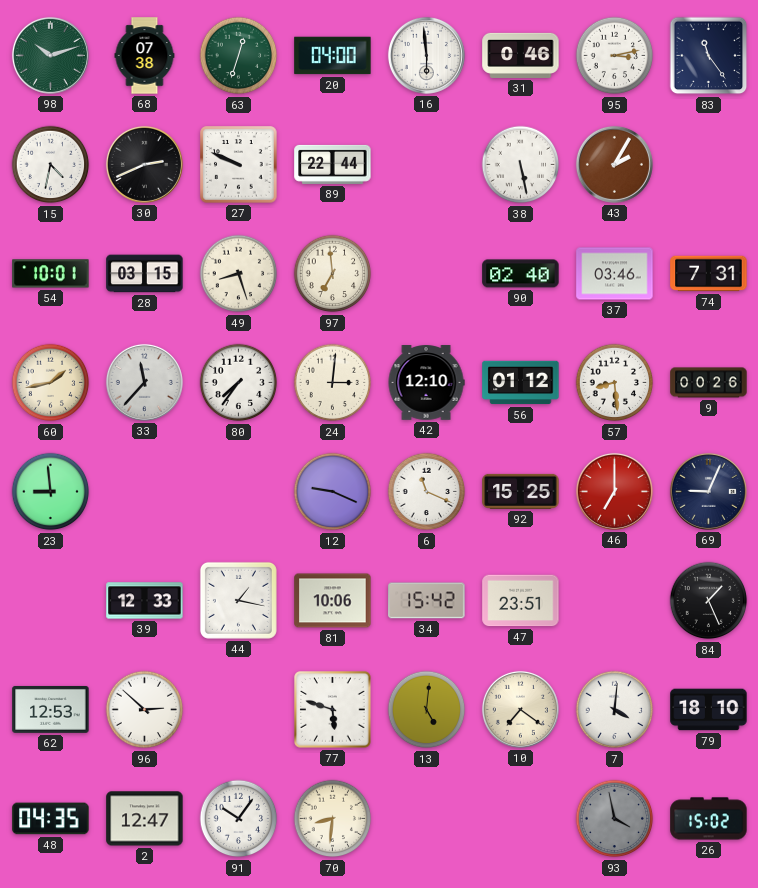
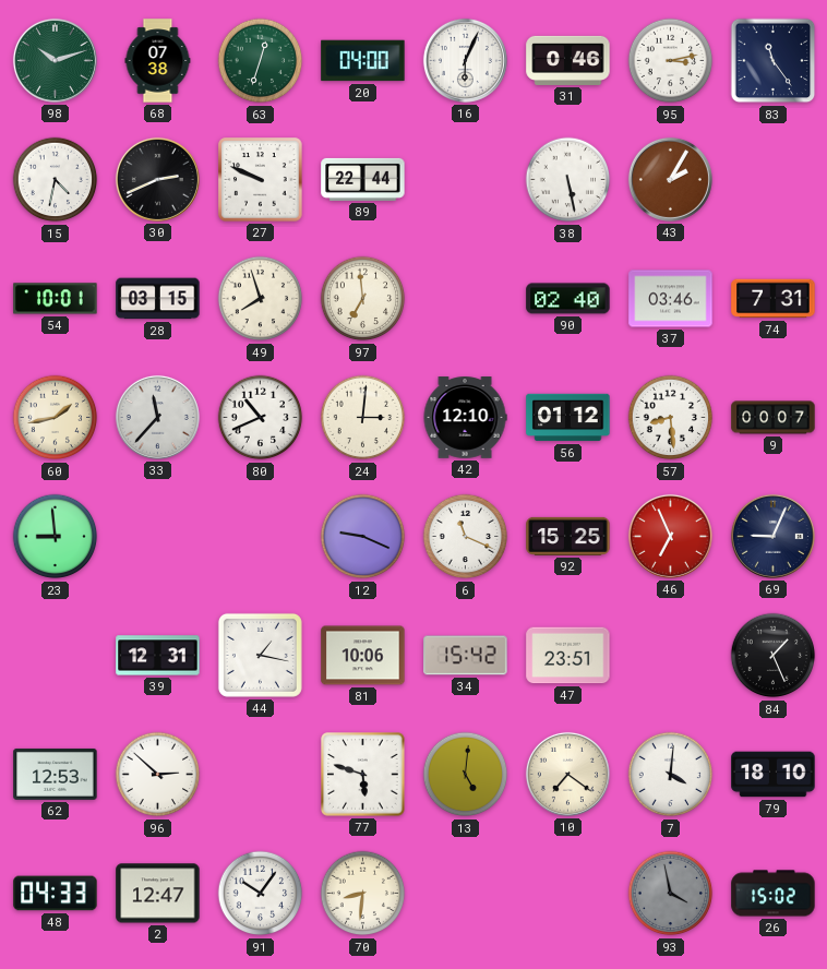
16: 5:59 -> 6:04 (465, 60)
49: 8:27 -> 7:57 (261, 299)
80: 7:36 -> 10:41 (261, 418)
9: 00:26 -> 00:07 (774, 418)
46: 7:00 -> 6:56 (670, 536)
39: 12:33 -> 12:31 (158, 656)
48: 04:35 -> 04:33 (56, 894)
